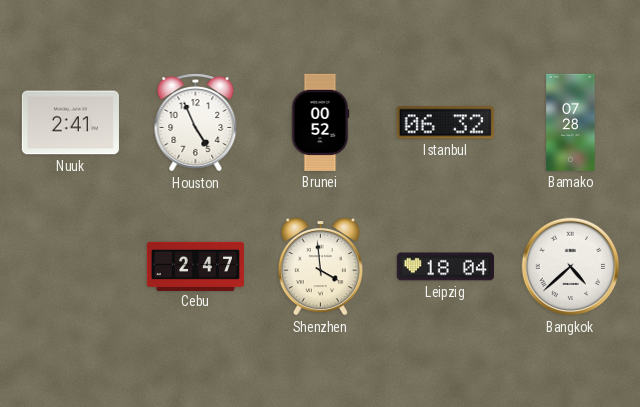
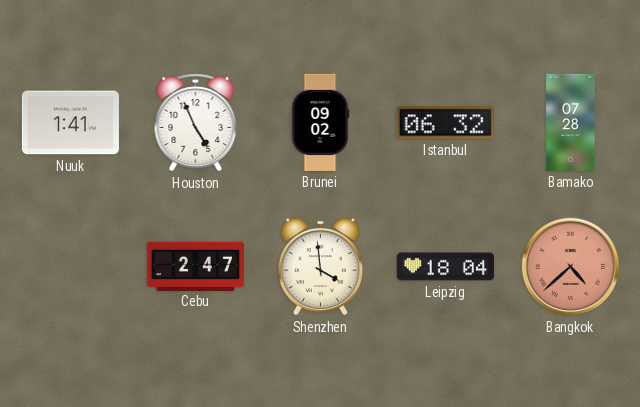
Nuuk: 2:41 -> 1:41 (70, 123)
Brunei: 00:52 -> 09:02 (320, 122)
Bangkok dial: white -> salmon (571, 267)
